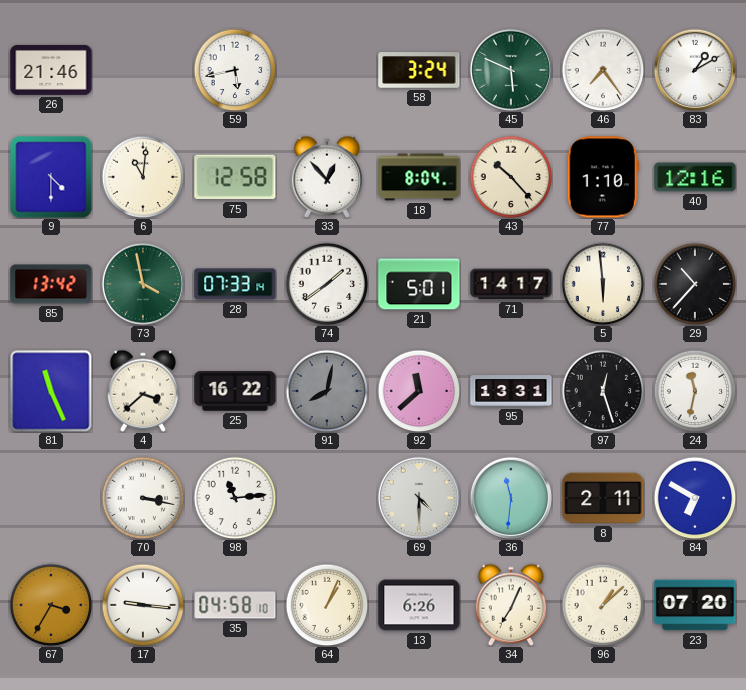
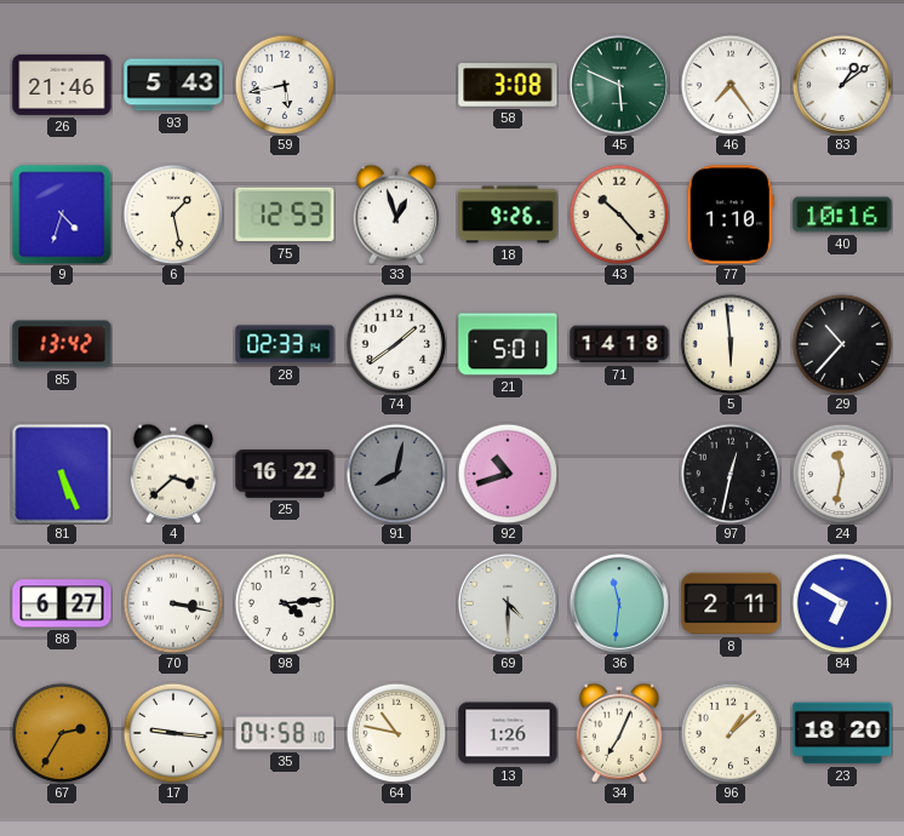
93: none -> 5:43 (173, 85)
58: 3:24 -> 3:08 (508, 85)
83: 1:10 -> 1:09 (841, 84)
9: 4:30 -> 4:33 (62, 214)
6: 11:01 -> 1:28 (173, 214)
75: 12:58 -> 12:53 (285, 214)
33: 12:53 -> 12:57 (396, 214)
18: 8:04 -> 9:26 (508, 214)
40: 12:16 -> 10:16 (842, 214)
73: 3:58 -> none (142, 283)
28: 07:33 -> 02:33 (285, 344)
71: 14:17 -> 14:18 (619, 344)
81: 11:26 -> 5:26 (62, 474)
92: 11:38 -> 10:42 (508, 474)
95: 13:31 -> none (511, 391)
97: 12:27 -> 12:32 (731, 474)
88: none -> 6:27 (62, 603)
98: 11:14 -> 4:14 (285, 603)
67: 3:35 -> 2:35 (62, 733)
64: 1:04 -> 10:47 (396, 733)
13: 6:26 -> 1:26 (508, 733)
23: 07:20 -> 18:20 (842, 733)
